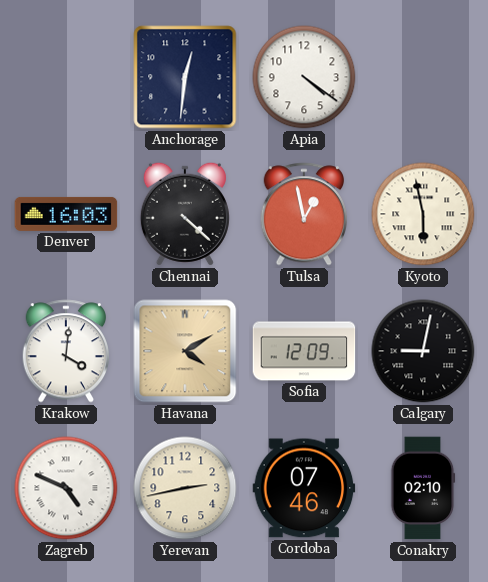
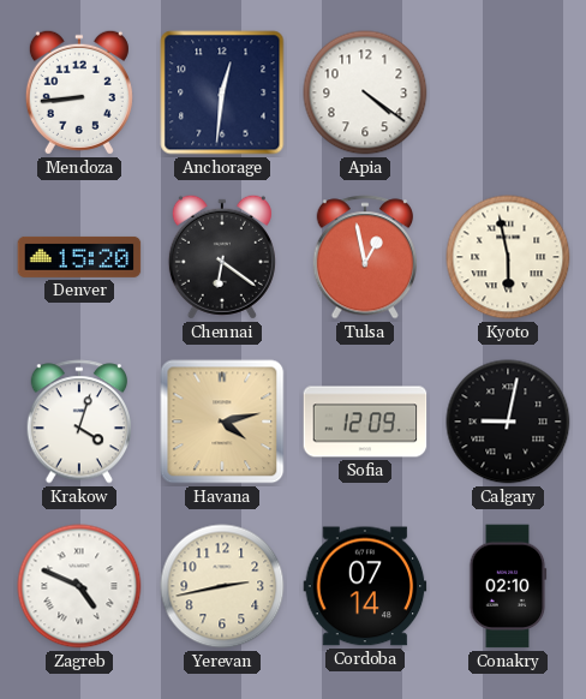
Mendoza: none -> 8:44 (79, 92)
Denver: 16:03 -> 15:20 (79, 257)
Chennai: 4:22 -> 6:21 (222, 257)
Krakow: 4:01 -> 4:03 (79, 422)
Havana: 4:10 -> 4:13 (222, 422)
Cordoba: 07:46 -> 07:14 (365, 586)
